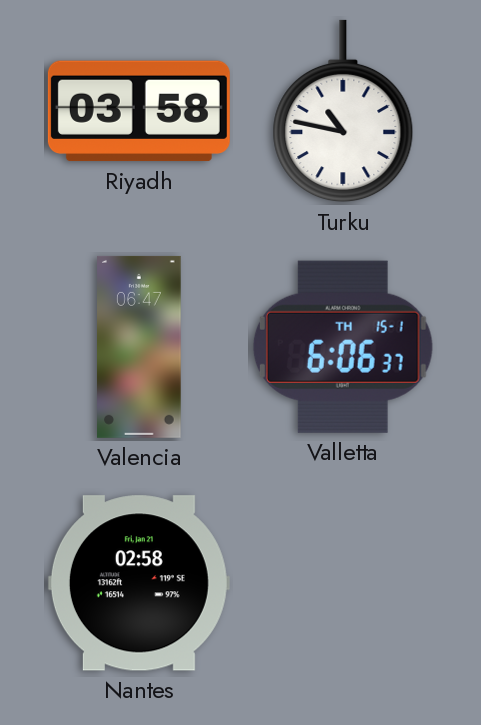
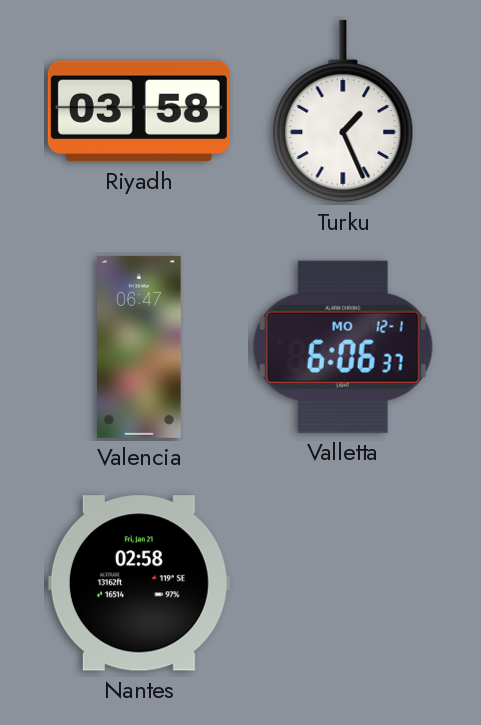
Turku: 10:47 -> 1:26 (343, 111)
Valletta date: TH 15-1 -> MO 12-1 (343, 347)
